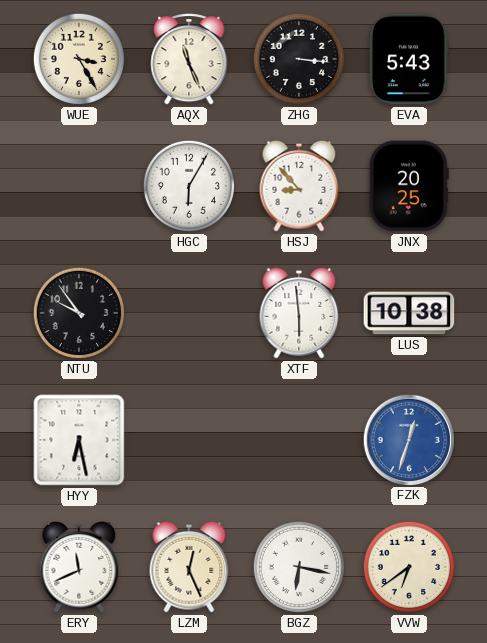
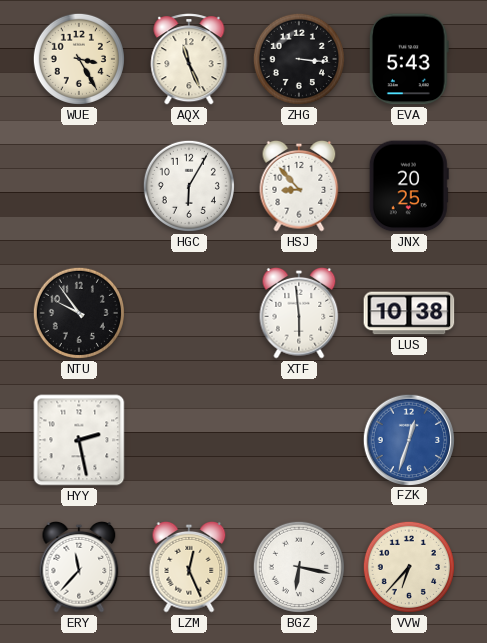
HYY: 6:28 -> 2:28 (79, 440)
ERY: 11:41 -> 11:37 (79, 567)
VVW: 6:39 -> 6:37 (409, 567)
